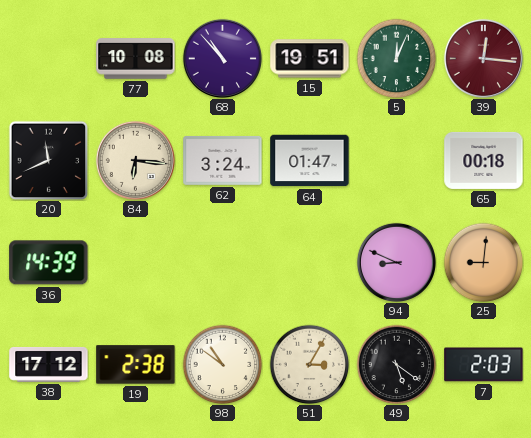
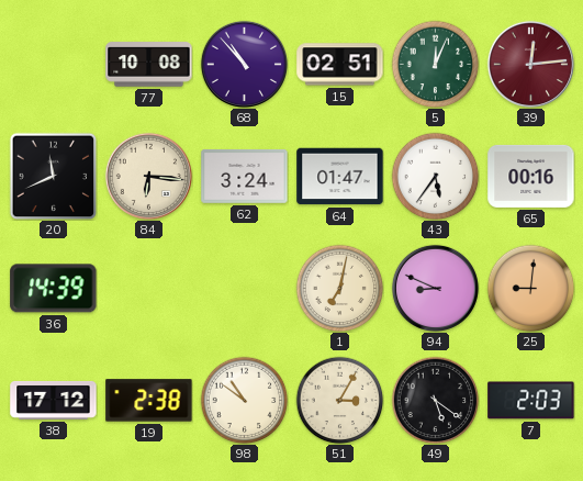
15: 19:51 -> 02:51 (340, 65)
39: 12:16 -> 12:14 (530, 64)
43: none -> 5:36 (435, 176)
65: 00:18 -> 00:16 (531, 176)
1: none -> 7:02 (339, 288)
